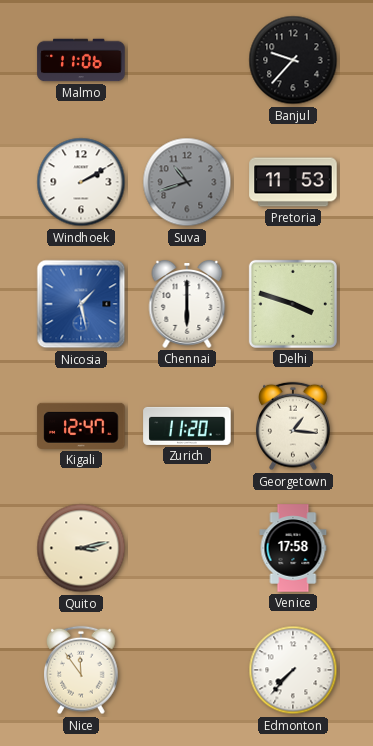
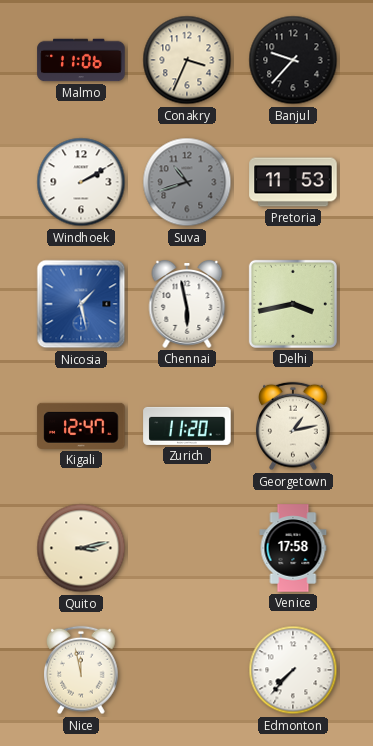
Conakry: none -> 3:34 (187, 60)
Chennai: 6:00 -> 5:58 (187, 305)
Delhi: 3:48 -> 3:43 (293, 304)
Georgetown: 1:16 -> 1:13 (294, 426)
Nice: 11:54 -> 11:58 (82, 670)
